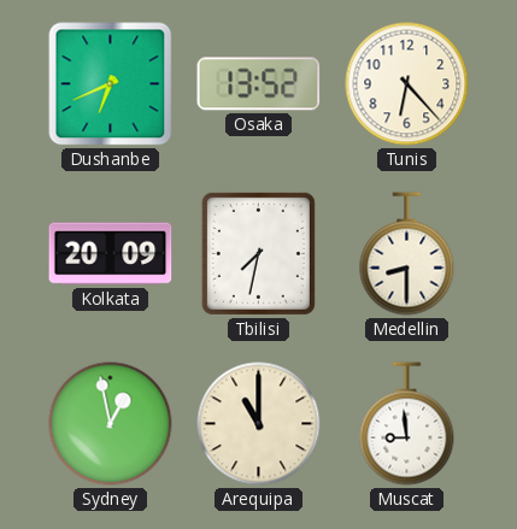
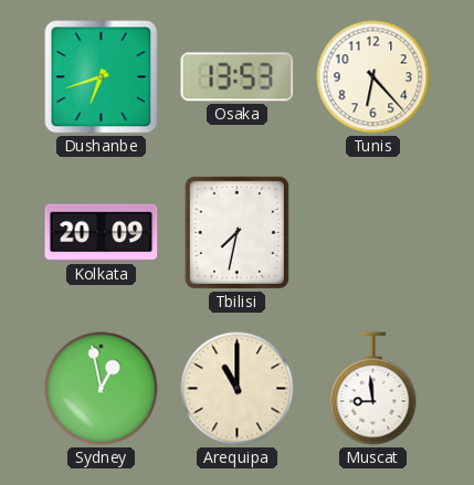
Dushanbe: 6:41 -> 6:42 (102, 77)
Osaka: 13:52 -> 13:53 (238, 77)
Medellin: 8:30 -> none (407, 254)
